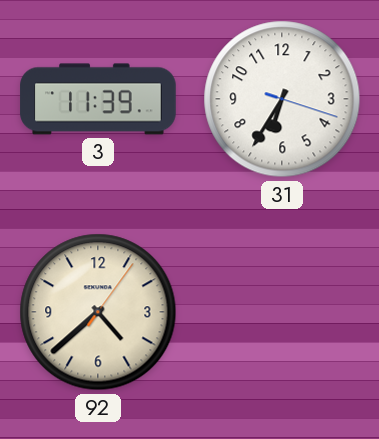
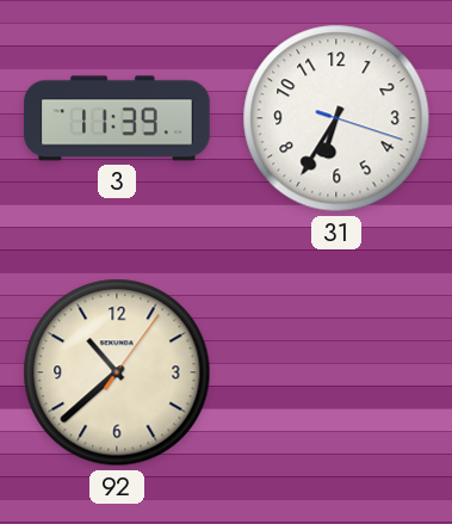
92: 4:38 -> 10:38 (117, 372)
